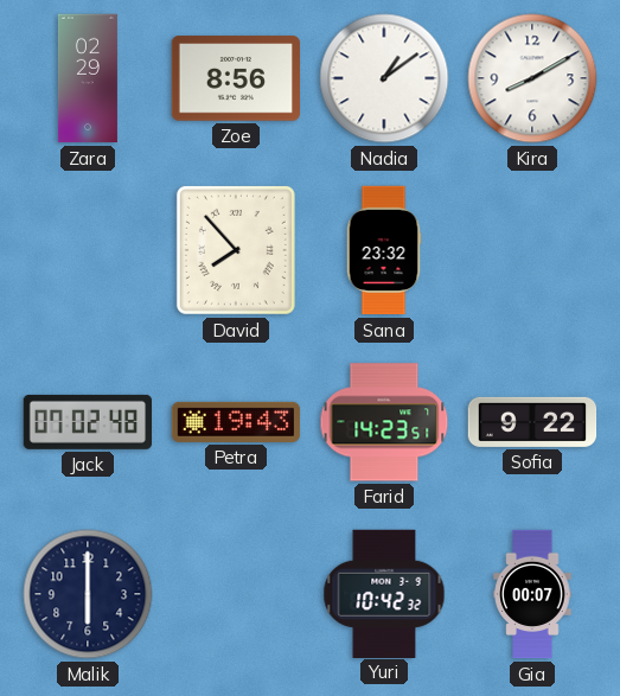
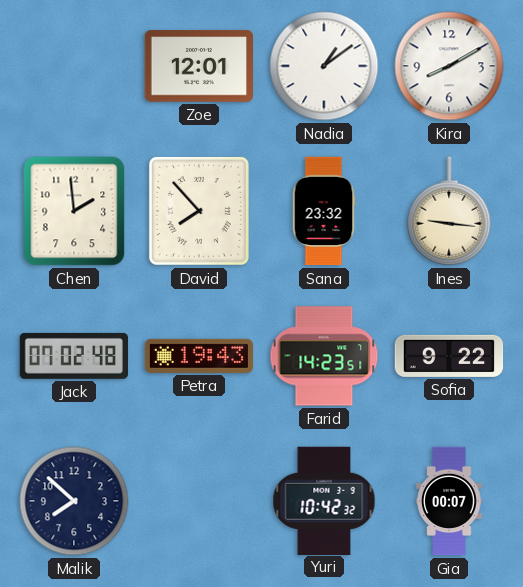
Zara: 02:29 -> none (88, 78)
Zoe: 8:56 -> 12:01 (198, 66)
Chen: none -> 1:59 (74, 211)
Ines: none -> 9:16 (449, 211)
Malik: 6:00 -> 7:52 (74, 501)
